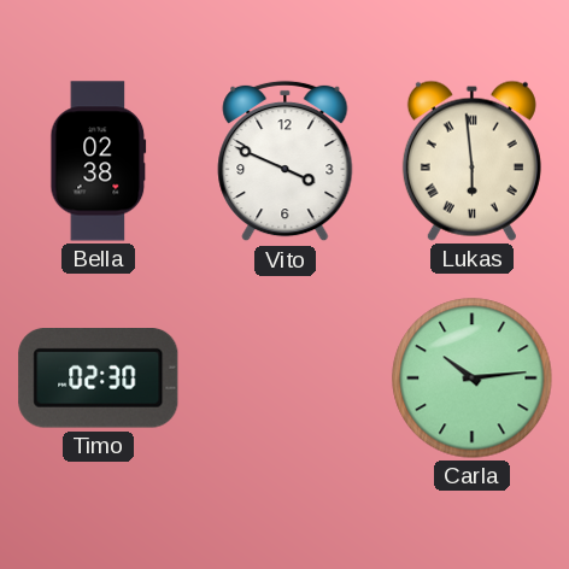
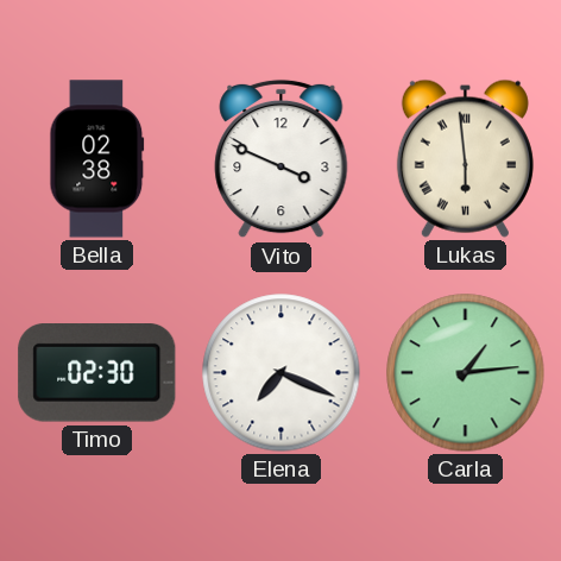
Elena: none -> 7:19 (282, 373)
Carla: 10:14 -> 1:14 (466, 373)
